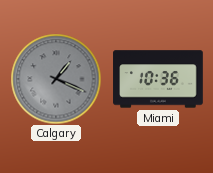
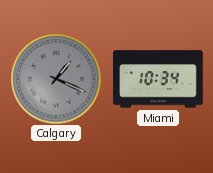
Miami: 10:36 -> 10:34 (158, 79)
